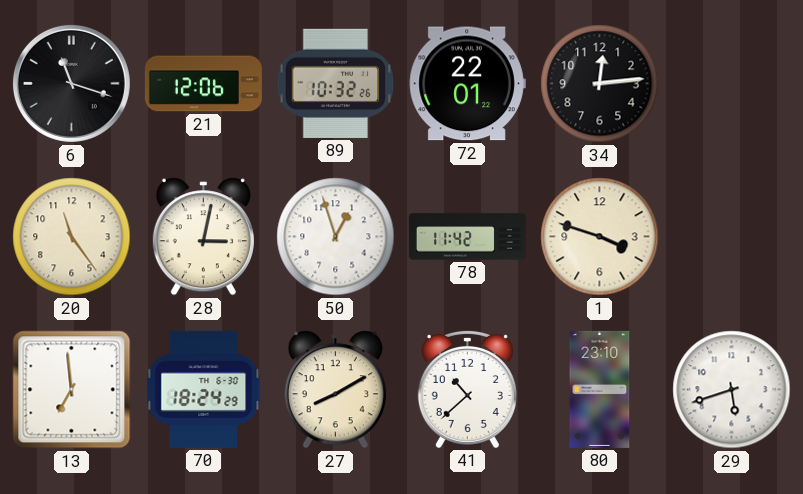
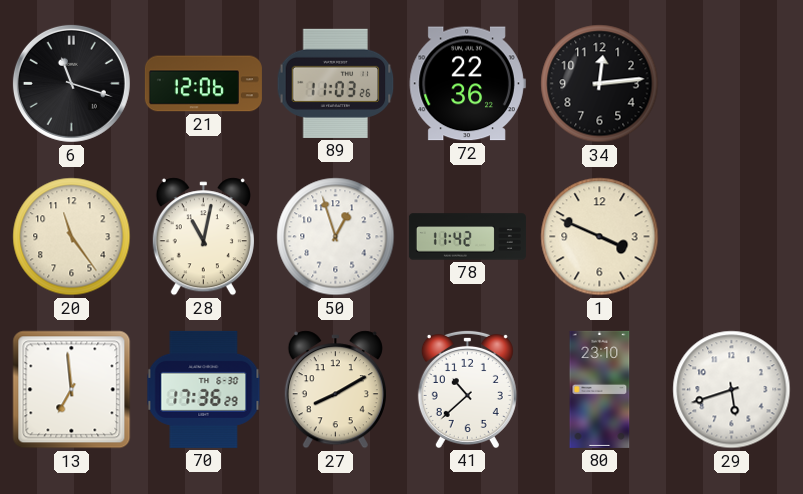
89: 10:32 -> 11:03 (336, 83)
72: 22:01 -> 22:36 (467, 84)
28: 3:02 -> 11:02 (203, 237)
1: 3:48 -> 3:49 (600, 237)
70: 18:24 -> 17:36 (204, 389)
